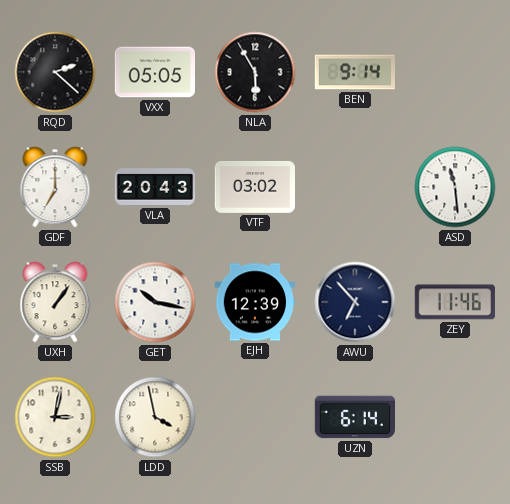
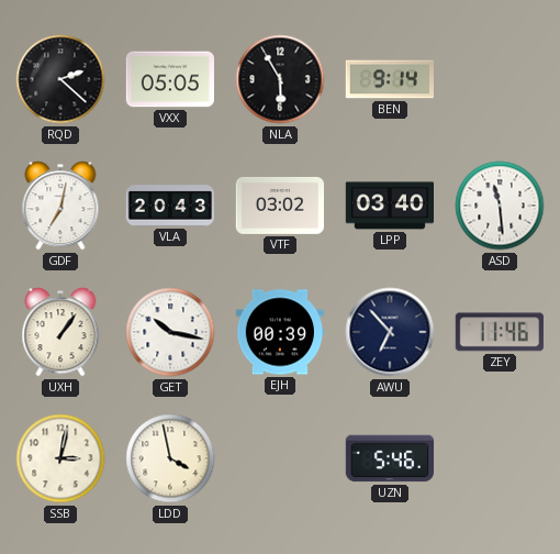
GDF: 7:00 -> 7:02 (60, 206)
LPP: none -> 03:40 (389, 206)
EJH: 12:39 -> 00:39 (279, 332)
UZN: 6:14 -> 5:46 (389, 458)
